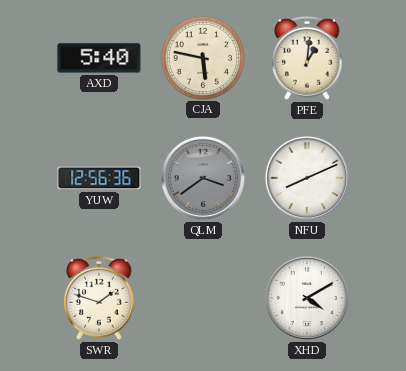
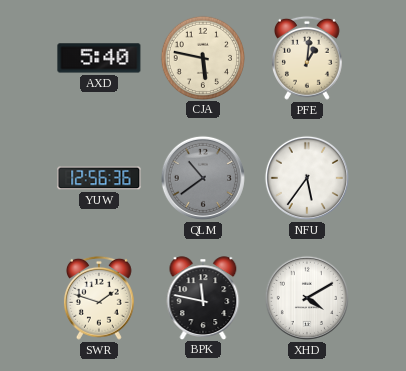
QLM: 3:39 -> 10:39 (203, 178)
NFU: 8:11 -> 5:36 (307, 178)
BPK: none -> 11:47 (203, 298)
